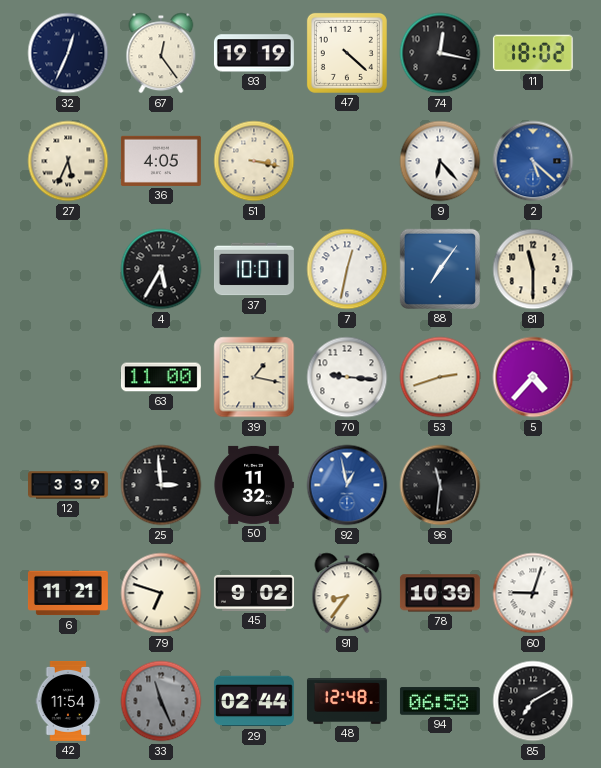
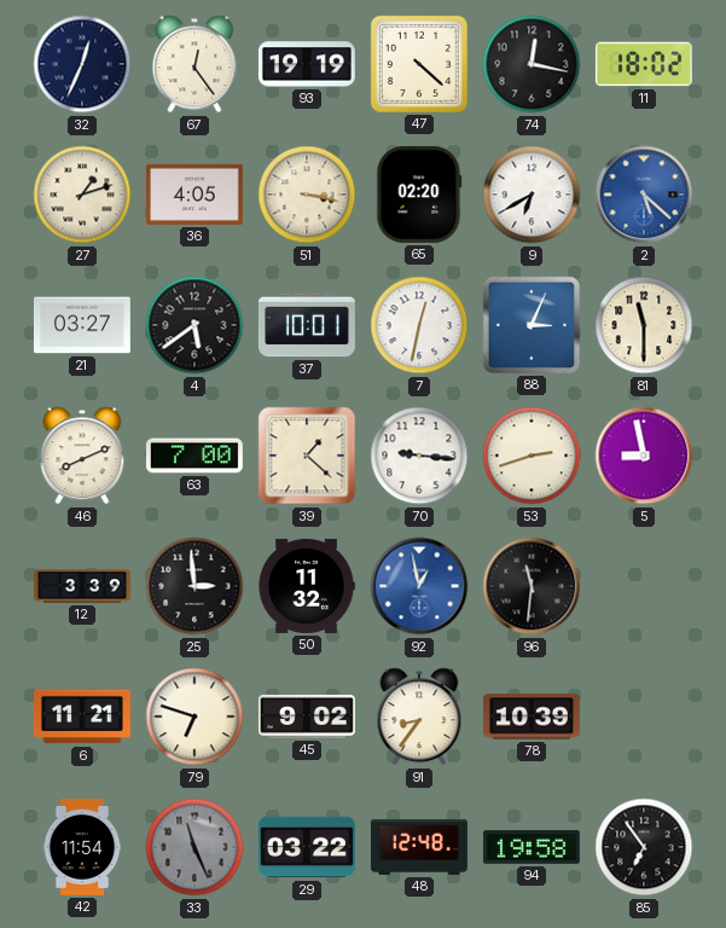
27: 5:34 -> 1:12 (82, 195)
65: none -> 02:20 (419, 195)
9: 6:23 -> 6:40 (532, 195)
21: none -> 03:27 (82, 325)
4: 5:35 -> 5:39 (194, 325)
88: 7:06 -> 3:04 (532, 325)
46: none -> 8:11 (82, 456)
63: 11:00 -> 7:00 (194, 456)
39: 1:17 -> 1:22 (307, 456)
5: 4:37 -> 8:58 (644, 456)
60: 9:03 -> none (533, 593)
29: 02:44 -> 03:22 (307, 847)
94: 06:58 -> 19:58 (532, 847)
85: 7:10 -> 6:54 (644, 847)
